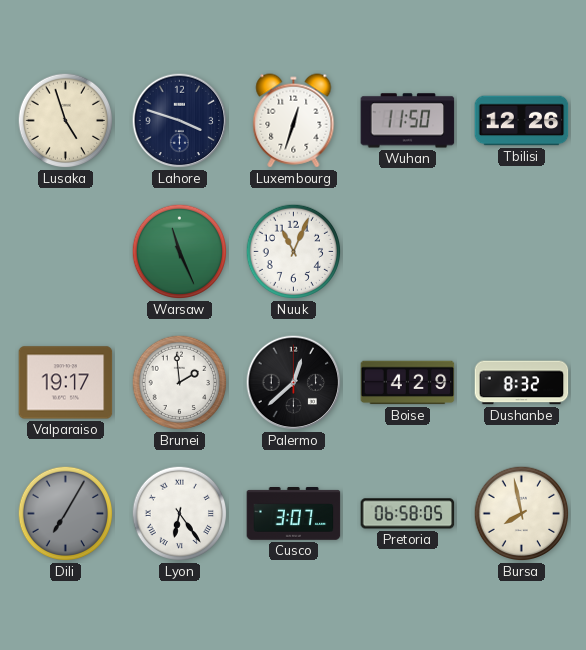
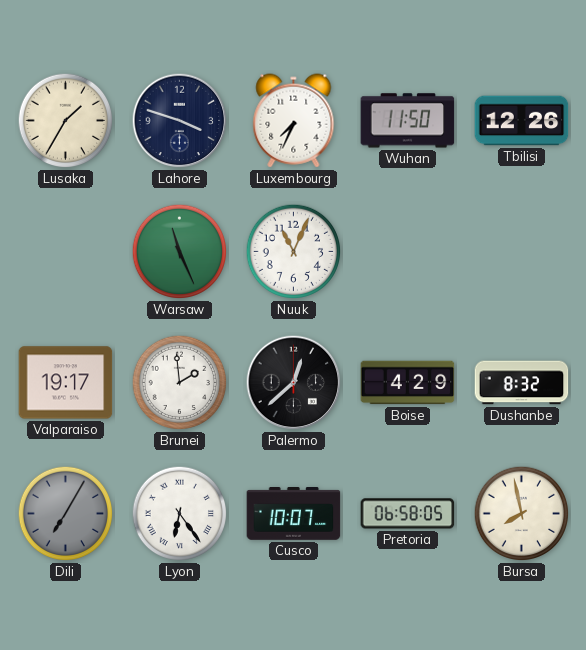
Lusaka: 4:57 -> 1:35 (66, 121)
Luxembourg: 12:33 -> 7:34 (294, 121)
Cusco: 3:07 -> 10:07 (294, 514)
